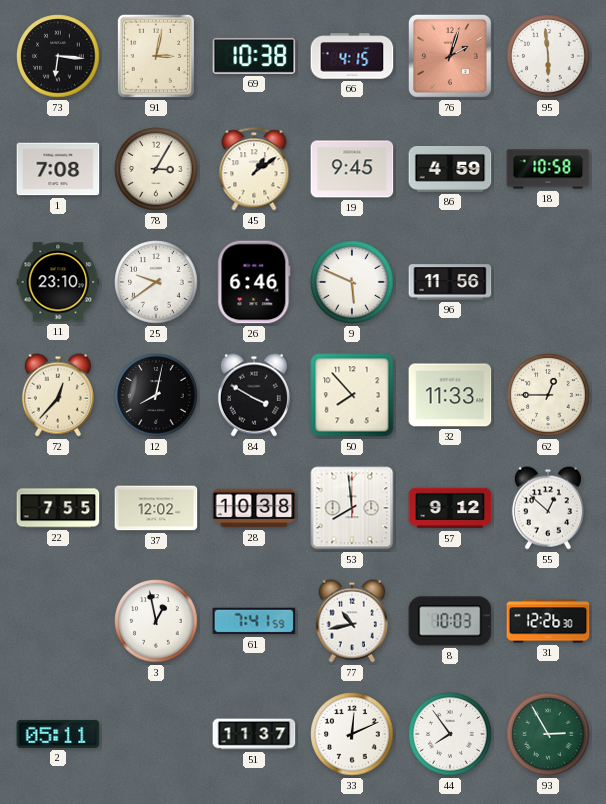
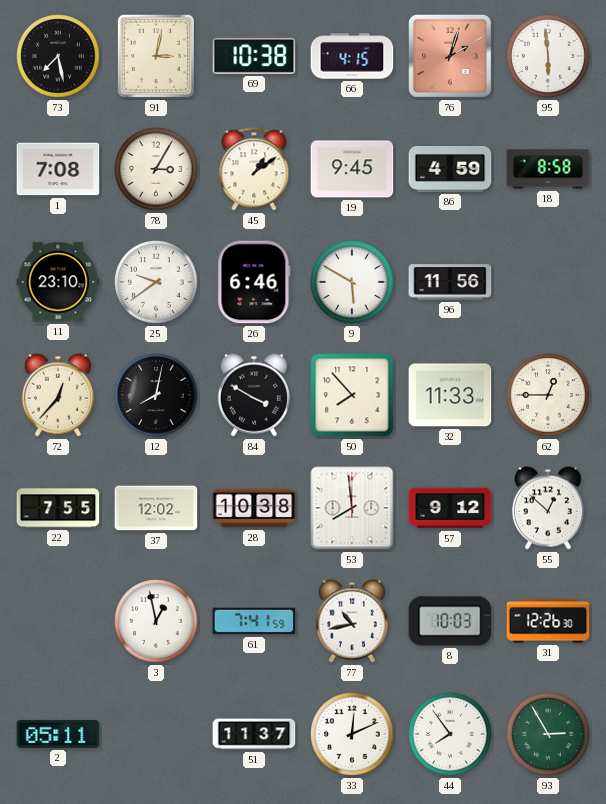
73: 6:16 -> 7:28 (58, 56)
18: 10:58 -> 8:58 (548, 169)
9: 5:49 -> 5:50 (352, 282)
